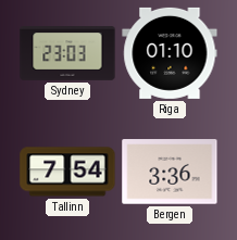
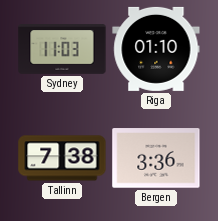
Sydney: 23:03 -> 11:03 (62, 49)
Tallinn: 7:54 -> 7:38 (62, 158)
